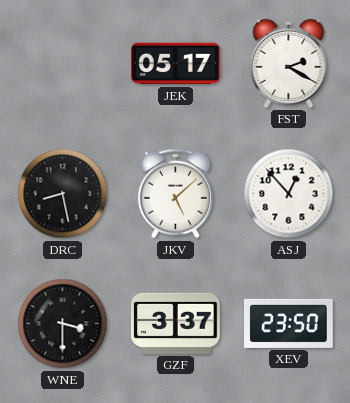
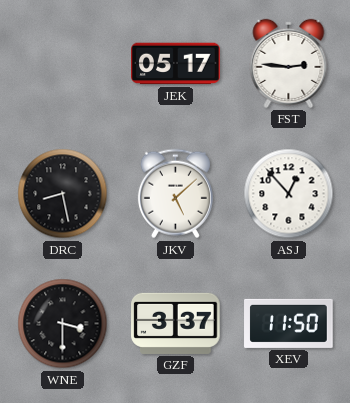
FST: 2:20 -> 2:46 (289, 63)
XEV: 23:50 -> 11:50 (289, 323)
